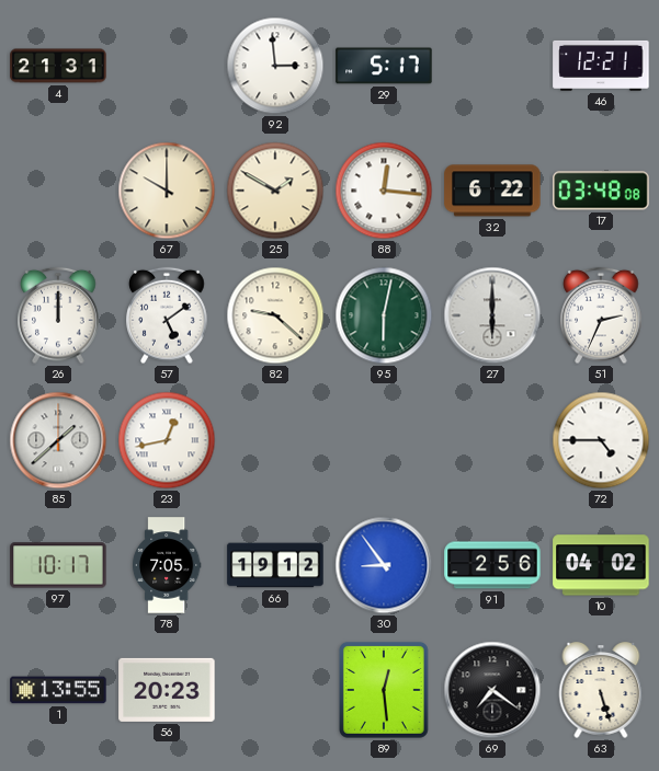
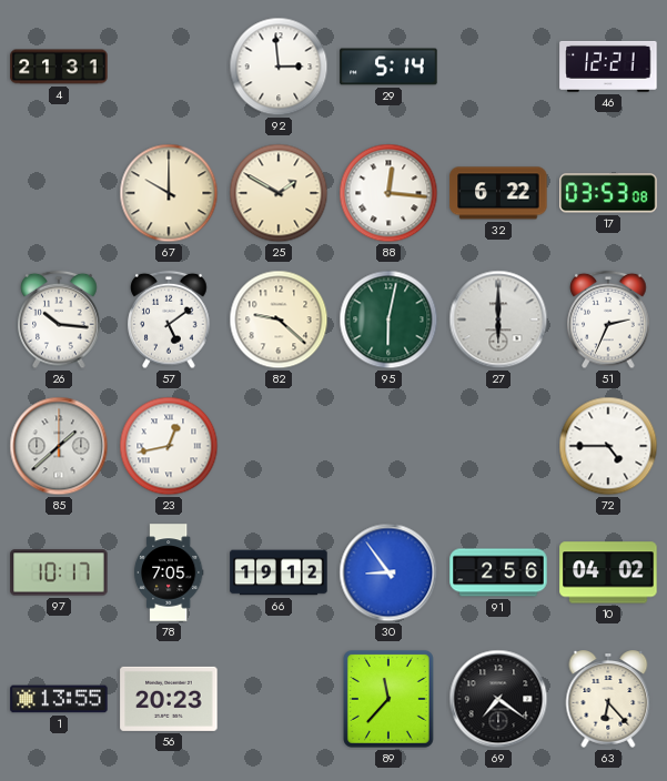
29: 5:17 -> 5:14 (388, 67)
17: 03:48 -> 03:53 (608, 193)
26: 12:00 -> 10:16 (59, 319)
89: 12:29 -> 11:37 (388, 699)
63: 5:27 -> 6:23 (608, 699)
